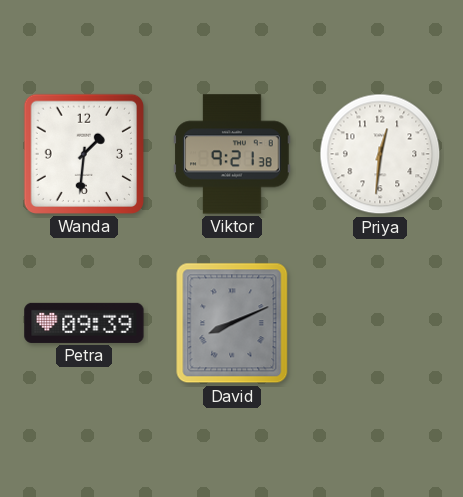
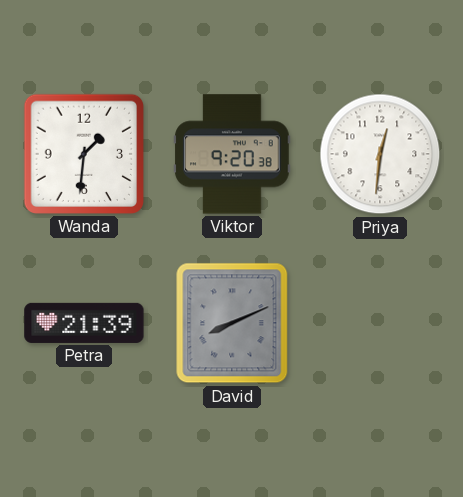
Viktor: 9:21 -> 9:20 (232, 154)
Petra: 09:39 -> 21:39 (84, 323)
